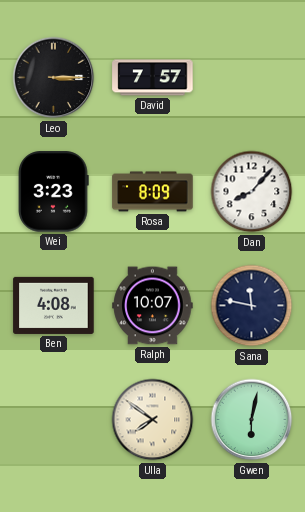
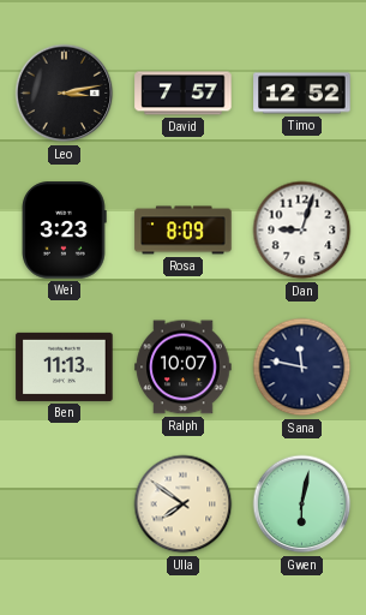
Leo: 3:15 -> 3:13 (65, 94)
Timo: none -> 12:52 (302, 94)
Dan: 8:07 -> 9:03 (302, 231)
Ben: 4:08 -> 11:13 (65, 366)
